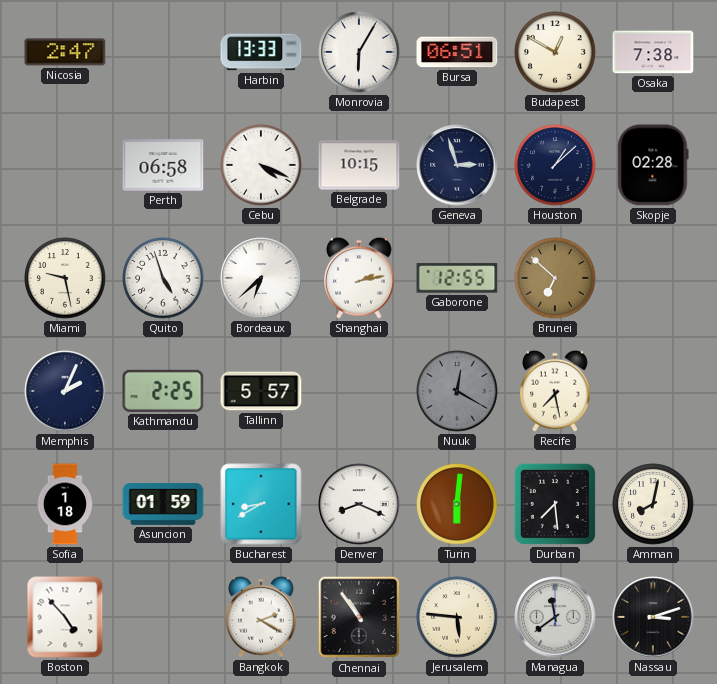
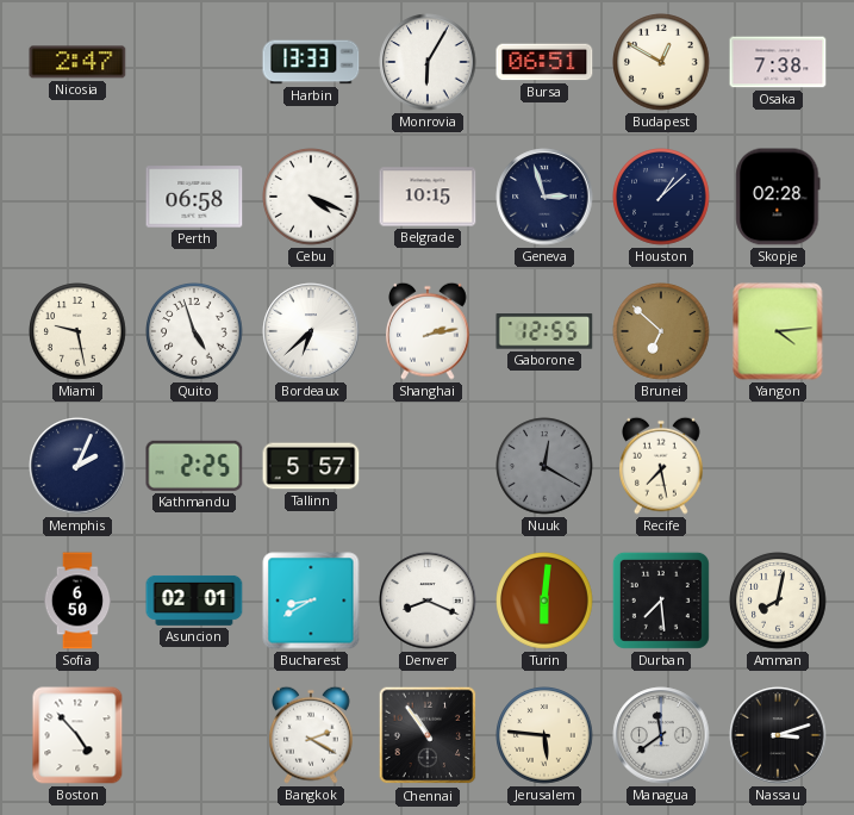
Yangon: none -> 4:14 (778, 331)
Sofia: 1:18 -> 6:50 (77, 601)
Asuncion: 01:59 -> 02:01 (194, 601)
